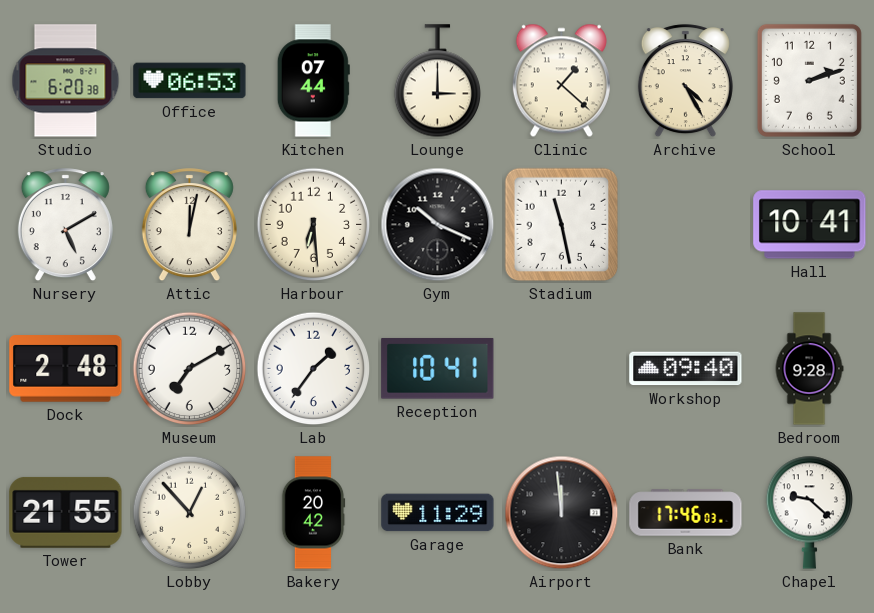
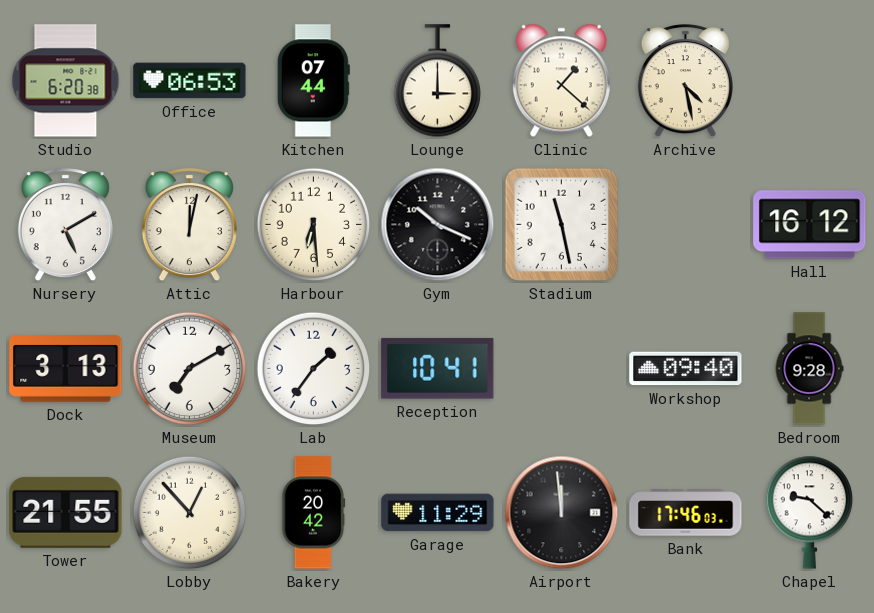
Archive: 4:25 -> 4:28 (685, 81)
School: 2:12 -> none (809, 80)
Hall: 10:41 -> 16:12 (810, 225)
Dock: 2:48 -> 3:13 (66, 369)
